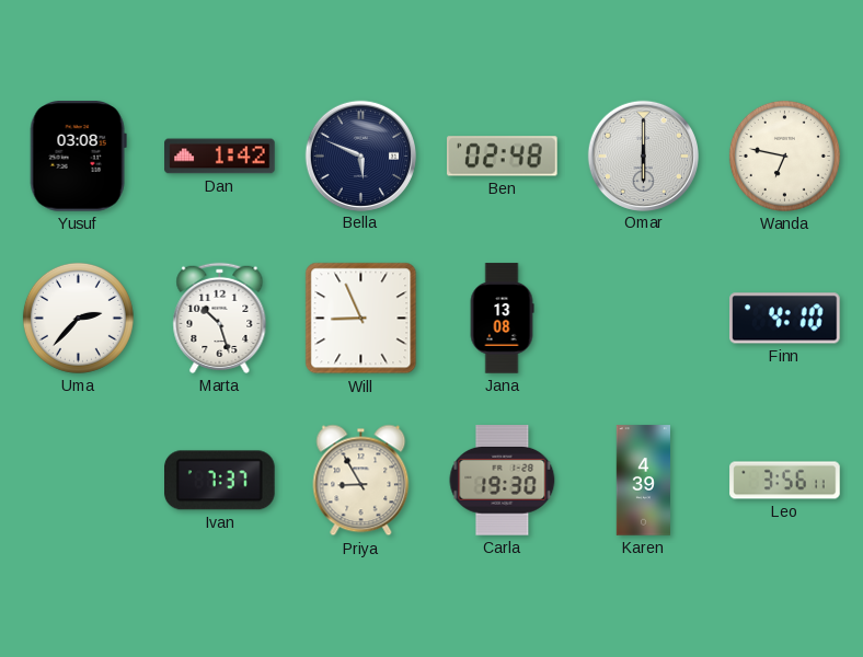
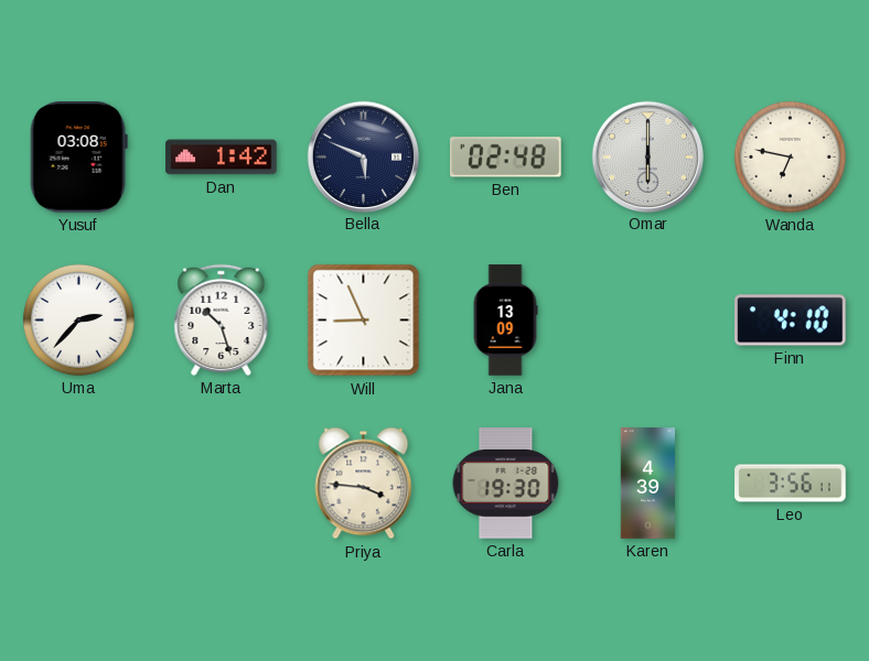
Jana: 13:08 -> 13:09 (505, 321)
Ivan: 7:37 -> none (220, 481)
Priya: 8:55 -> 3:46 (364, 484)
